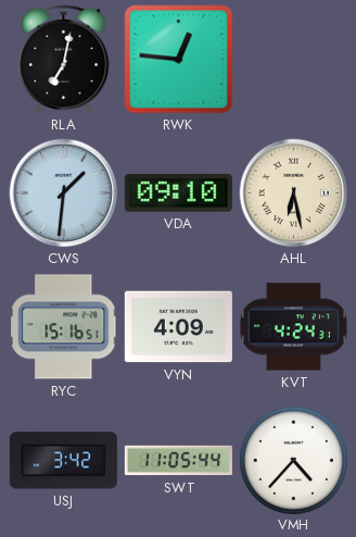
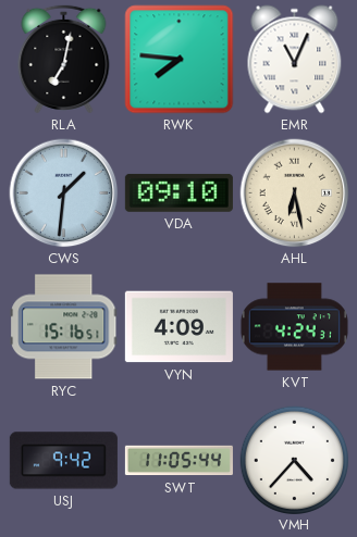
RWK: 12:46 -> 7:46 (180, 60)
EMR: none -> 11:04 (295, 60)
USJ: 3:42 -> 9:42 (63, 461)
